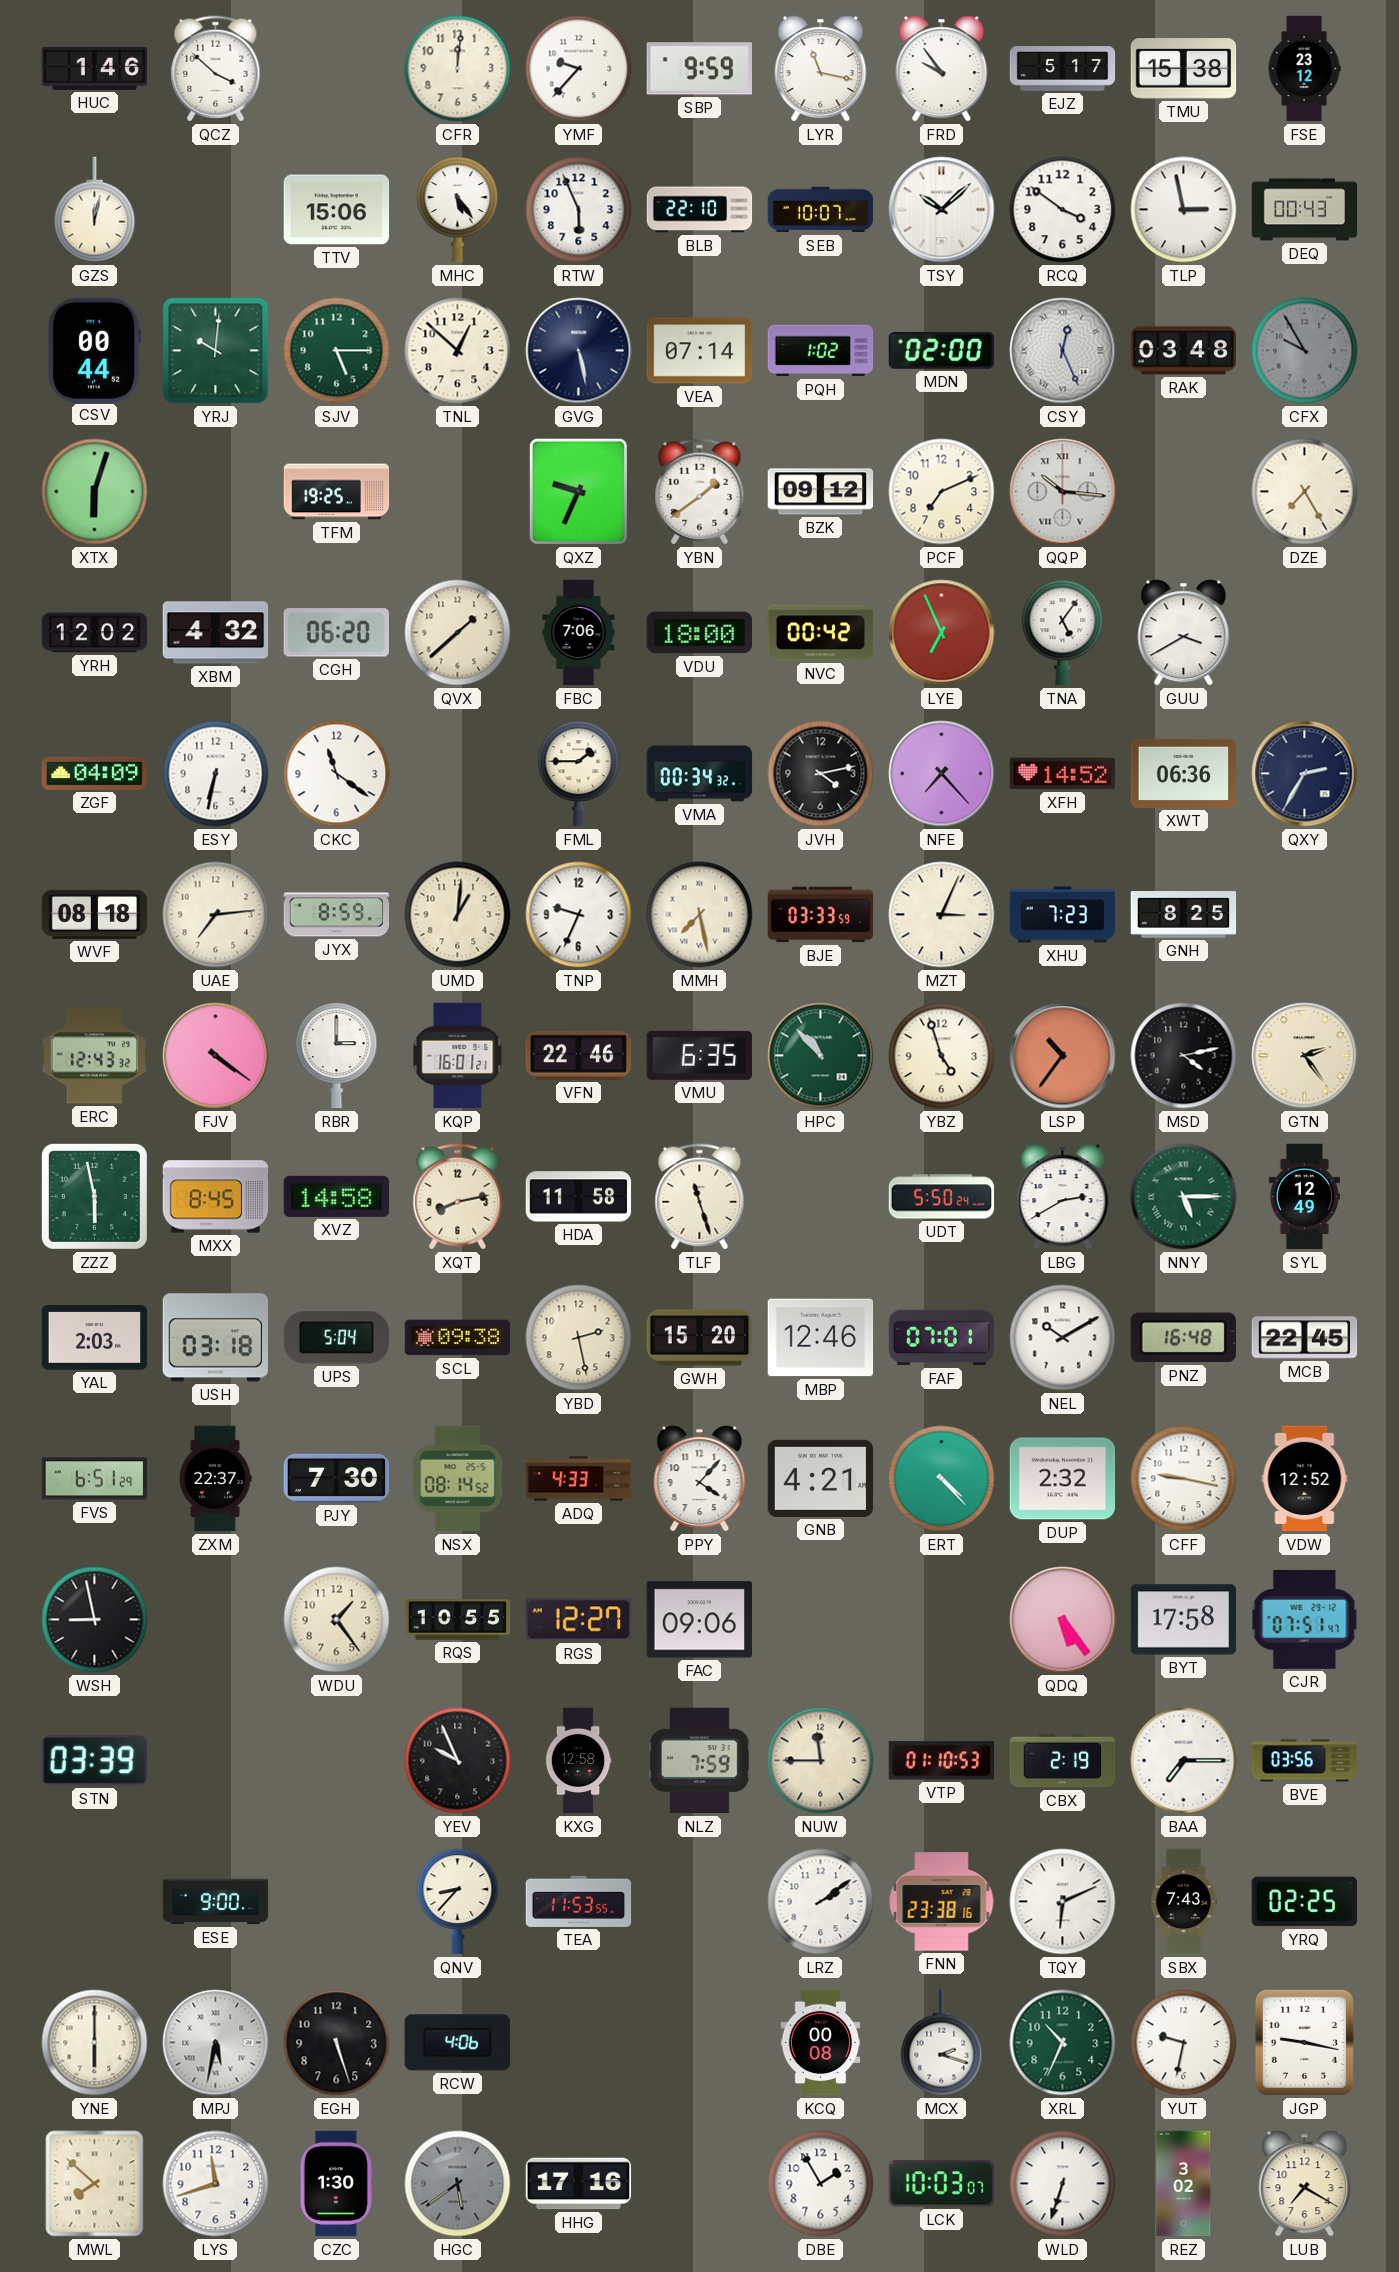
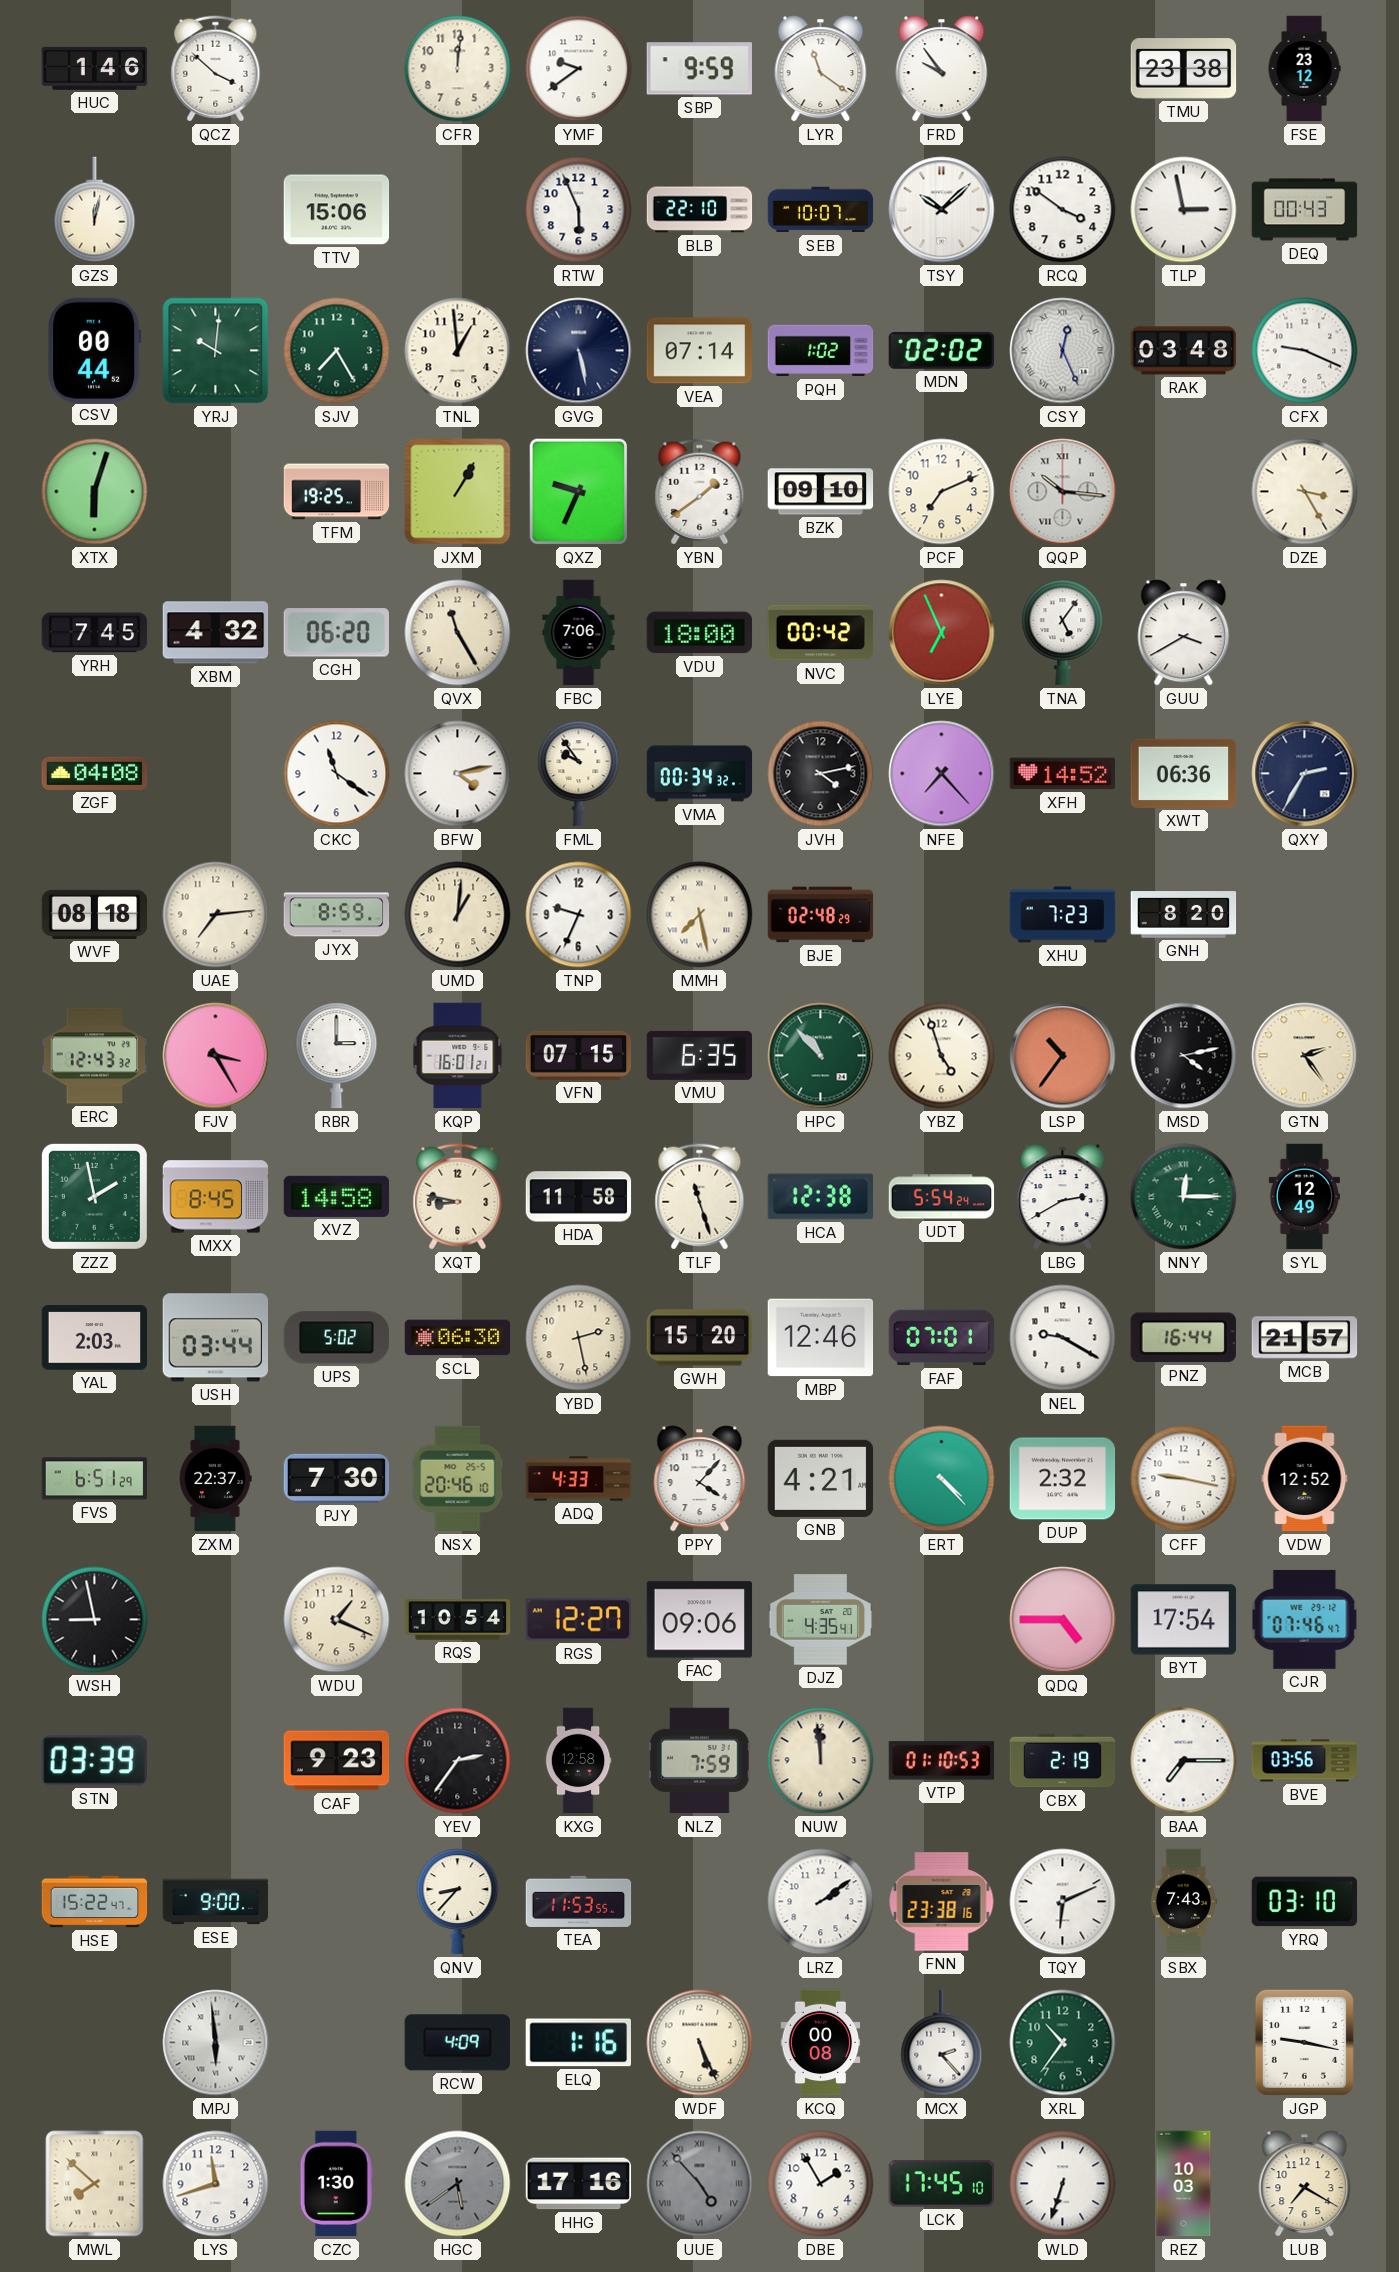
YMF: 9:37 -> 9:39 (579, 69)
LYR: 11:17 -> 11:21 (821, 69)
EJZ: 5:17 -> none (1063, 69)
TMU: 15:38 -> 23:38 (1184, 69)
MHC: 5:24 -> none (458, 210)
SJV: 5:15 -> 7:25 (337, 351)
TNL: 12:52 -> 12:59 (458, 351)
MDN: 02:00 -> 02:02 (941, 350)
CFX: 9:55 -> 9:19 (1305, 351)
CFX dial: grey -> white (1305, 351)
JXM: none -> 1:05 (458, 492)
BZK: 09:12 -> 09:10 (821, 492)
DZE: 7:25 -> 3:25 (1305, 492)
YRH: 12:02 -> 7:45 (95, 633)
QVX: 1:38 -> 11:25 (458, 633)
ZGF: 04:09 -> 04:08 (95, 773)
ESY: 6:32 -> none (216, 774)
BFW: none -> 4:13 (458, 774)
FML: 1:45 -> 9:54 (579, 774)
BJE: 03:33 -> 02:48 (821, 915)
MZT: 3:04 -> none (942, 915)
GNH: 8:25 -> 8:20 (1184, 915)
FJV: 4:21 -> 3:25 (216, 1056)
VFN: 22:46 -> 07:15 (579, 1055)
ZZZ: 5:58 -> 1:58 (94, 1196)
XQT: 8:13 -> 8:47 (458, 1197)
HCA: none -> 12:38 (821, 1197)
UDT: 5:50 -> 5:54 (942, 1197)
NNY: 5:15 -> 12:15 (1184, 1197)
USH: 03:18 -> 03:44 (216, 1338)
UPS: 5:04 -> 5:02 (336, 1338)
SCL: 09:38 -> 06:30 (458, 1338)
NEL: 10:10 -> 9:20 (1063, 1338)
PNZ: 16:48 -> 16:44 (1183, 1338)
MCB: 22:45 -> 21:57 (1305, 1338)
NSX: 08:14 -> 20:46 (458, 1479)
WDU: 1:24 -> 1:19 (337, 1620)
RQS: 10:55 -> 10:54 (458, 1620)
DJZ: none -> 4:35 (821, 1620)
QDQ: 5:24 -> 4:45 (1063, 1620)
BYT: 17:58 -> 17:54 (1184, 1620)
CJR: 07:51 -> 07:46 (1305, 1619)
CAF: none -> 9:23 (337, 1761)
YEV: 9:56 -> 2:36 (458, 1761)
NUW: 11:45 -> 11:59 (821, 1761)
HSE: none -> 15:22 (95, 1902)
YRQ: 02:25 -> 03:10 (1305, 1902)
YNE: 6:00 -> none (95, 2043)
MPJ: 5:32 -> 5:59 (216, 2043)
EGH: 5:27 -> none (337, 2043)
RCW: 4:06 -> 4:09 (457, 2043)
ELQ: none -> 1:16 (578, 2043)
WDF: none -> 5:26 (700, 2043)
MCX: 2:18 -> 2:23 (942, 2043)
XRL: 10:34 -> 10:36 (1063, 2043)
YUT: 9:32 -> none (1184, 2043)
UUE: none -> 4:53 (700, 2184)
LCK: 10:03 -> 17:45 (941, 2184)
REZ: 3:02 -> 10:03 (1184, 2184)
